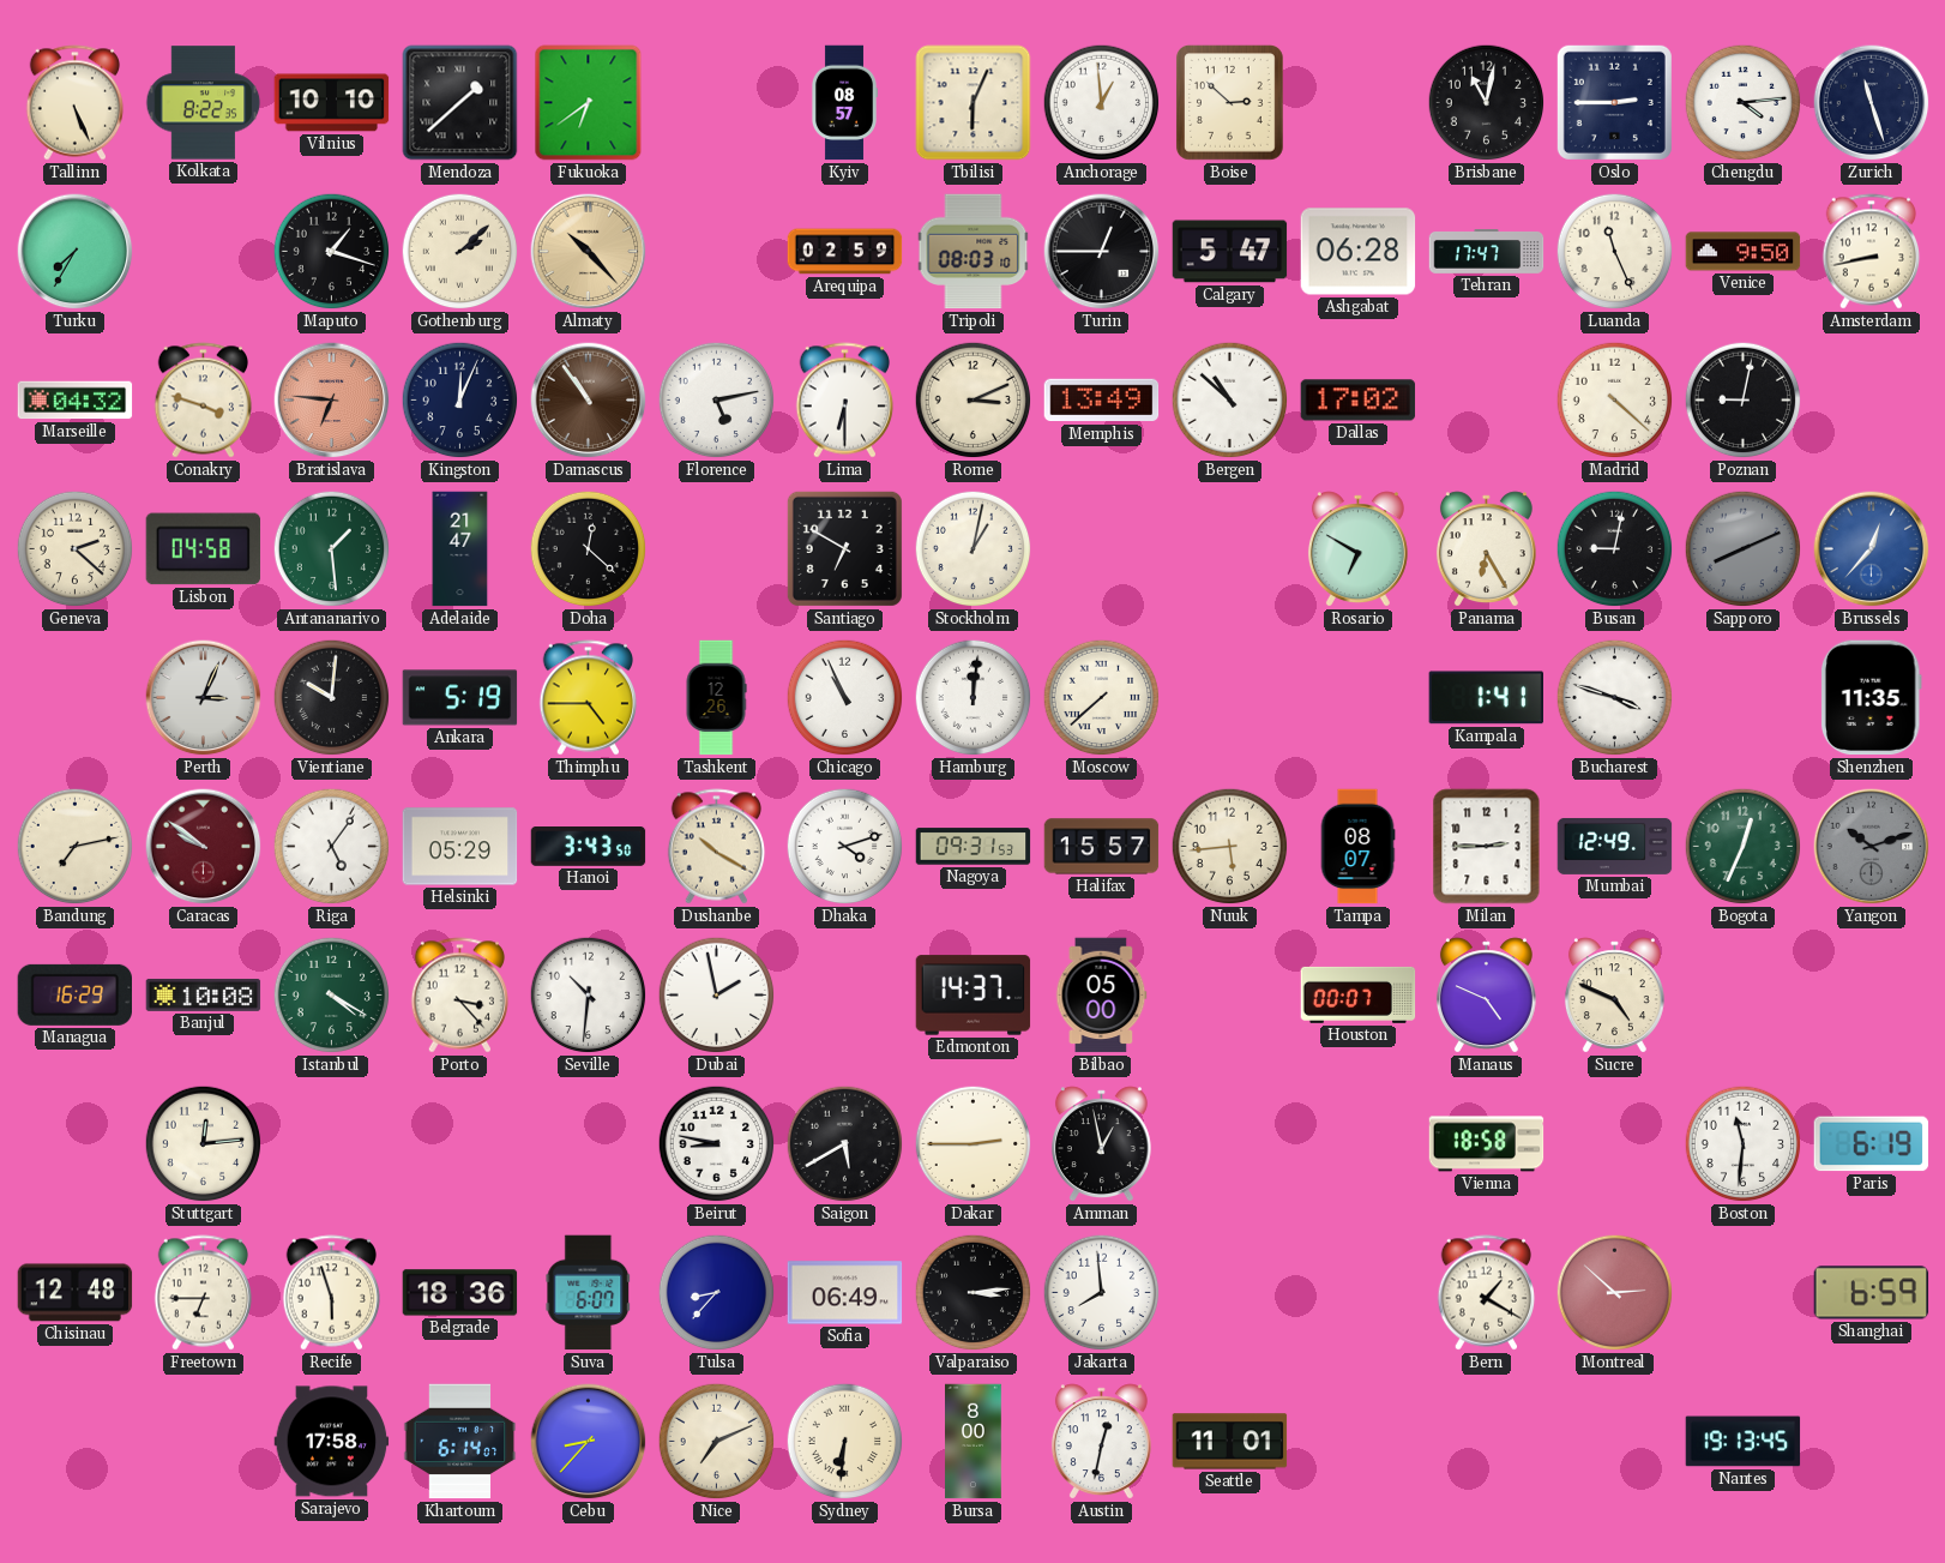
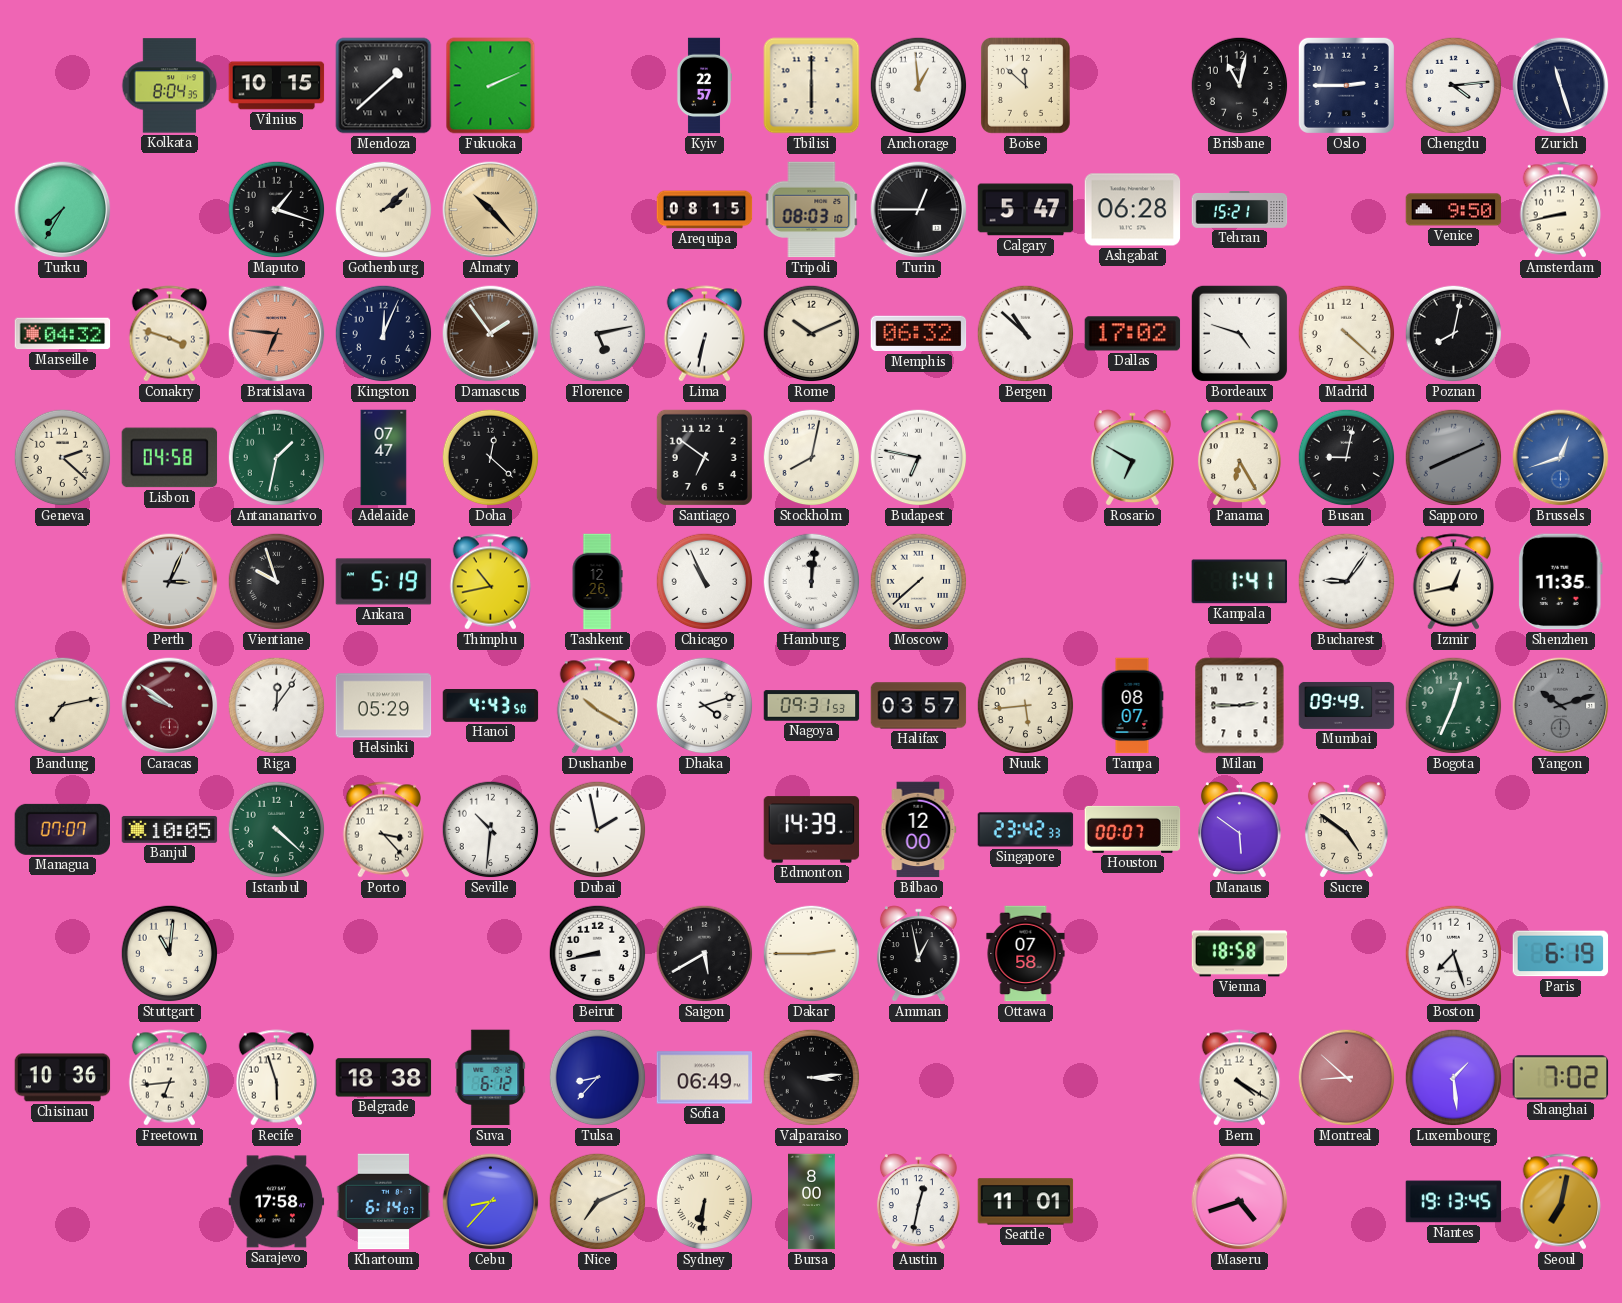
Tallinn: 5:26 -> none (76, 103)
Kolkata: 8:22 -> 8:04 (170, 86)
Vilnius: 10:10 -> 10:15 (277, 86)
Fukuoka: 6:39 -> 2:11 (491, 86)
Kyiv: 08:57 -> 22:57 (703, 86)
Tbilisi: 6:04 -> 6:00 (812, 86)
Boise: 2:52 -> 11:52 (1025, 85)
Arequipa: 02:59 -> 08:15 (705, 210)
Tehran: 17:47 -> 15:21 (1240, 210)
Luanda: 11:26 -> none (1615, 252)
Damascus: 10:54 -> 1:54 (491, 334)
Lima: 6:30 -> 6:32 (705, 334)
Rome: 3:11 -> 10:11 (812, 334)
Memphis: 13:49 -> 06:32 (919, 334)
Bordeaux: none -> 4:48 (1239, 333)
Poznan: 9:02 -> 8:02 (1454, 334)
Antananarivo: 1:29 -> 1:32 (277, 458)
Adelaide: 21:47 -> 07:47 (384, 458)
Santiago: 6:50 -> 6:51 (704, 457)
Stockholm: 1:02 -> 8:02 (812, 458)
Budapest: none -> 6:47 (919, 458)
Brussels: 12:37 -> 12:42 (1561, 458)
Vientiane: 10:01 -> 9:57 (277, 582)
Thimphu: 4:45 -> 10:43 (491, 582)
Bucharest: 3:48 -> 9:06 (1347, 582)
Izmir: none -> 12:43 (1454, 582)
Riga: 5:06 -> 12:06 (277, 706)
Hanoi: 3:43 -> 4:43 (491, 706)
Halifax: 15:57 -> 03:57 (919, 706)
Mumbai: 12:49 -> 09:49 (1347, 706)
Managua: 16:29 -> 07:07 (63, 829)
Banjul: 10:08 -> 10:05 (170, 829)
Istanbul: 4:20 -> 4:22 (277, 830)
Edmonton: 14:37 -> 14:39 (812, 830)
Bilbao: 05:00 -> 12:00 (918, 830)
Singapore: none -> 23:42 (1026, 830)
Manaus: 4:49 -> 5:51 (1239, 830)
Sucre: 4:49 -> 4:51 (1346, 830)
Stuttgart: 12:14 -> 11:01 (170, 954)
Beirut: 8:47 -> 8:43 (598, 954)
Ottawa: none -> 07:58 (1026, 954)
Boston: 11:31 -> 7:27 (1454, 954)
Chisinau: 12:48 -> 10:36 (63, 1078)
Freetown: 6:45 -> 6:44 (170, 1078)
Belgrade: 18:36 -> 18:38 (384, 1078)
Suva: 6:07 -> 6:12 (491, 1078)
Jakarta: 7:59 -> none (1102, 1293)
Bern: 1:20 -> 4:20 (1240, 1078)
Montreal: 2:52 -> 8:52 (1347, 1078)
Luxembourg: none -> 1:29 (1454, 1078)
Shanghai: 6:59 -> 7:02 (1561, 1078)
Maseru: none -> 4:42 (1240, 1202)
Seoul: none -> 7:02 (1561, 1202)
